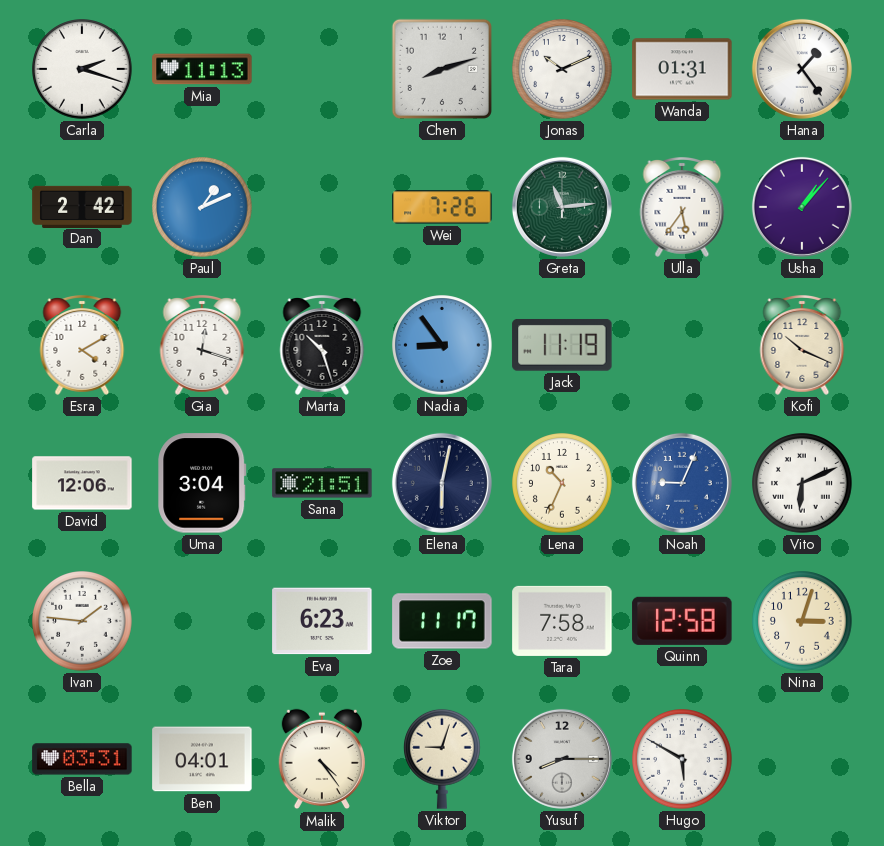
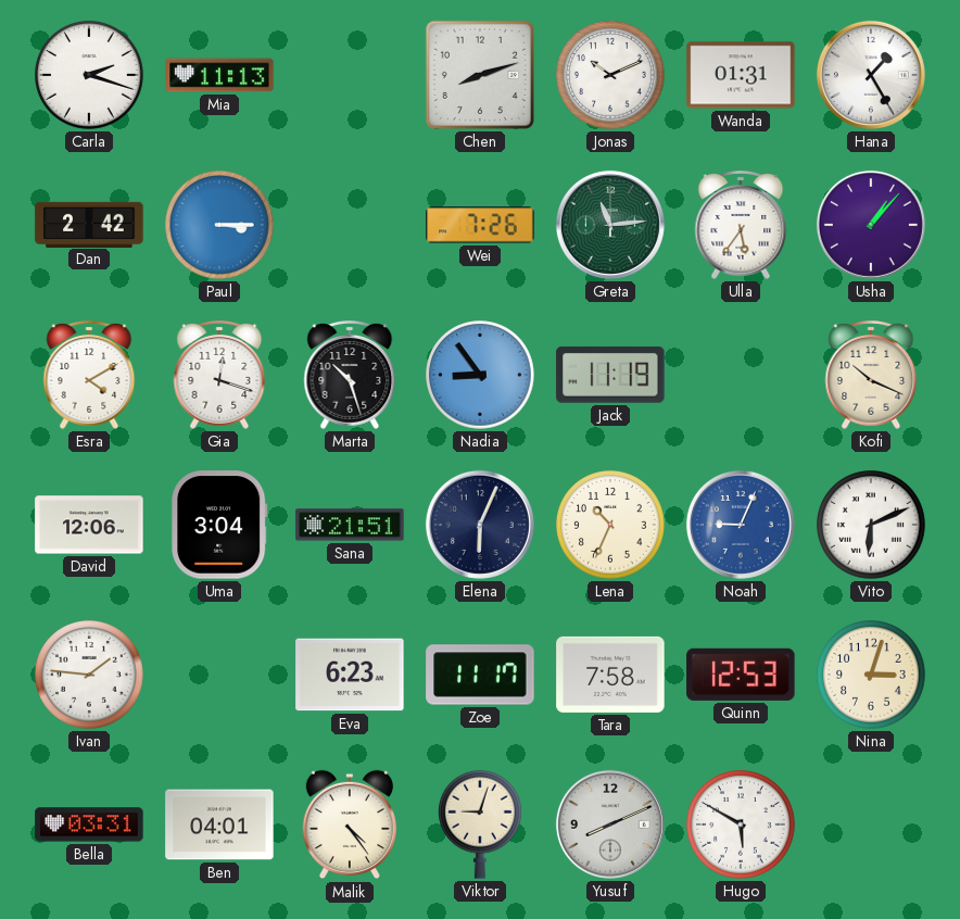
Hana: 1:24 -> 1:25 (871, 75)
Paul: 1:11 -> 3:15 (219, 225)
Elena: 6:02 -> 6:04 (480, 525)
Quinn: 12:58 -> 12:53 (741, 675)
Yusuf: 8:15 -> 8:11 (610, 824)
